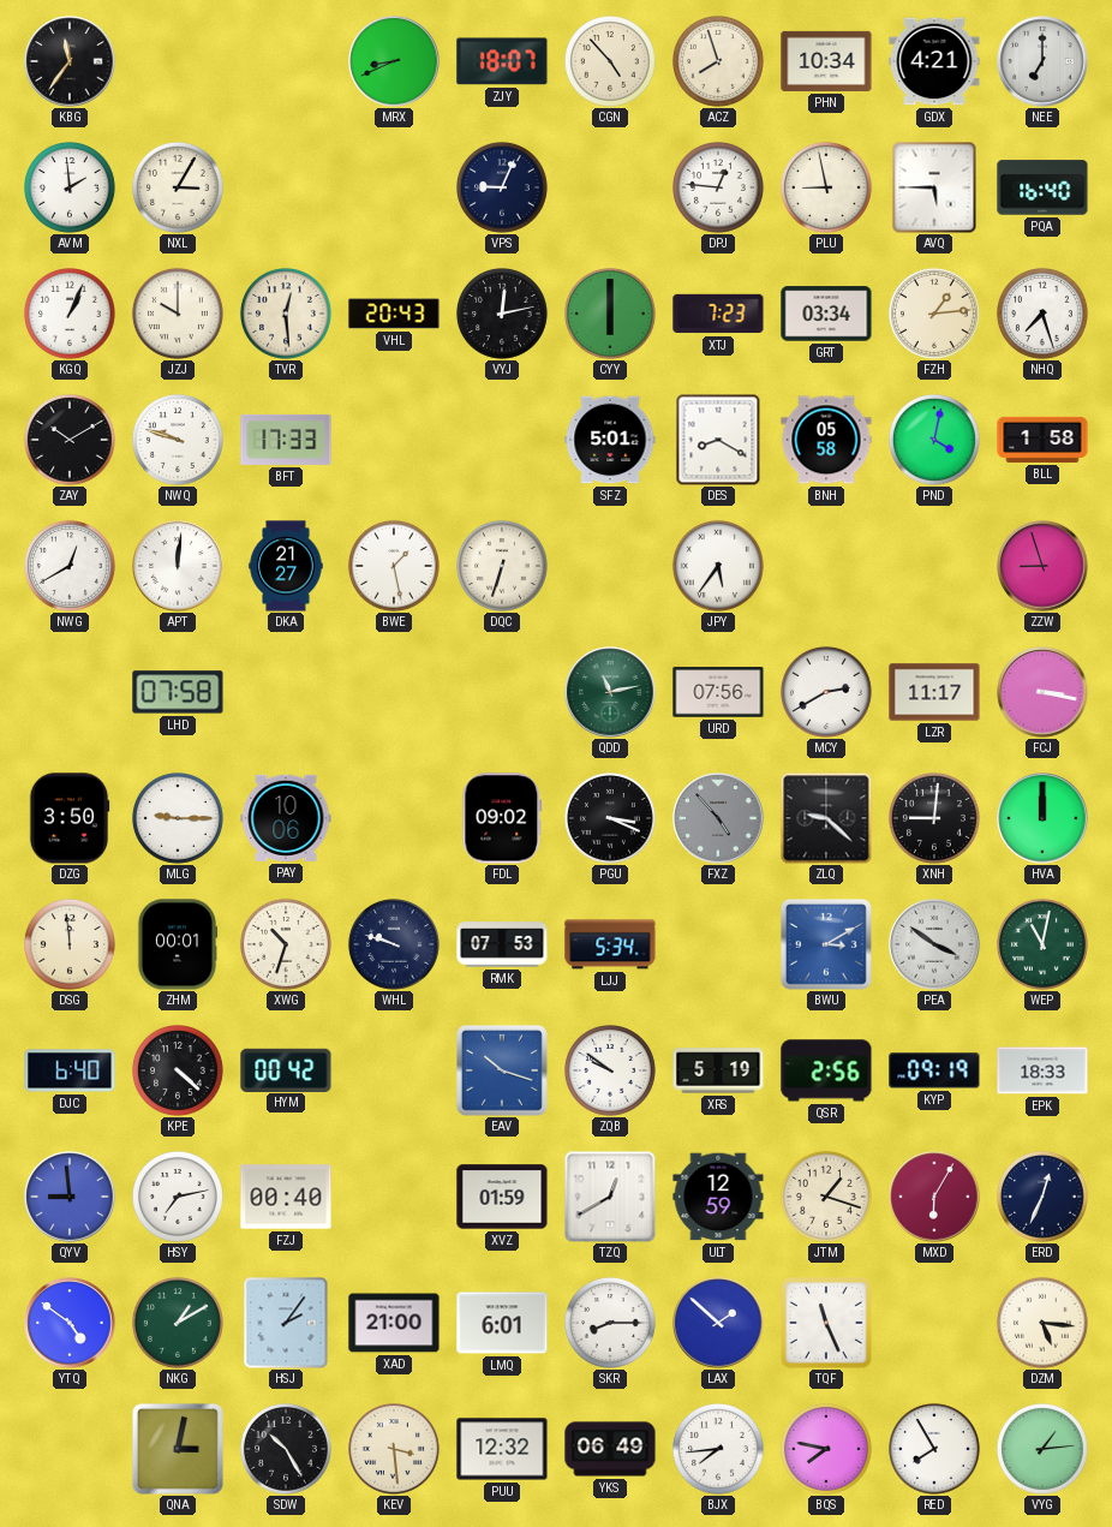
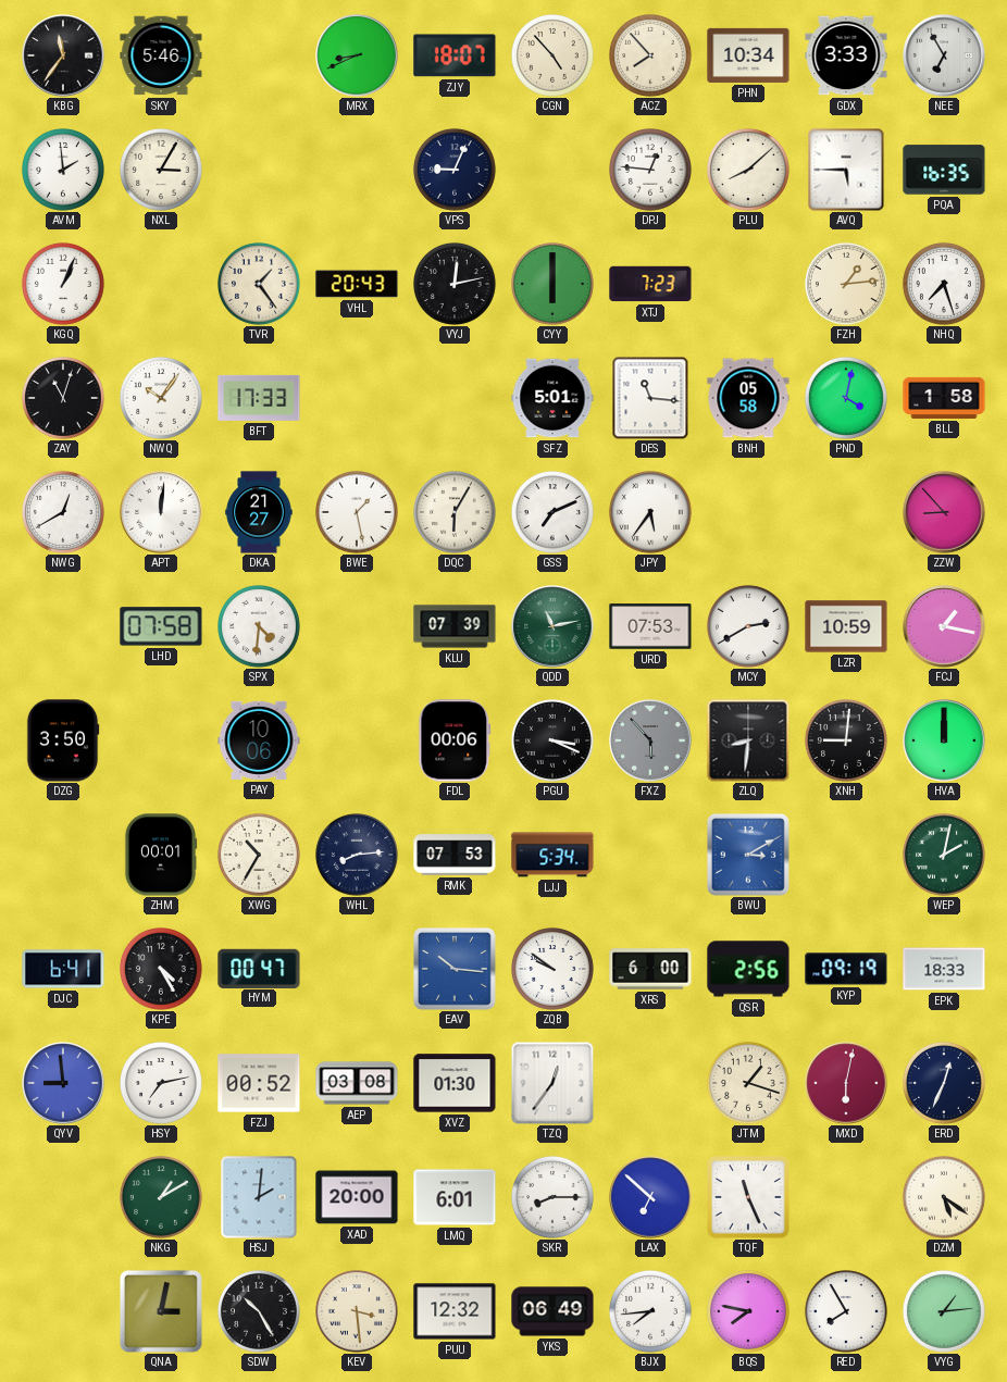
SKY: none -> 5:46 (161, 55)
ACZ: 7:57 -> 7:53 (650, 55)
GDX: 4:21 -> 3:33 (846, 55)
NEE: 7:00 -> 6:55 (944, 55)
PLU: 8:58 -> 8:08 (748, 170)
PQA: 16:40 -> 16:35 (944, 170)
JZJ: 10:00 -> none (178, 314)
TVR: 12:29 -> 1:24 (259, 284)
GRT: 03:34 -> none (826, 314)
ZAY: 10:10 -> 11:03 (63, 398)
NWQ: 9:48 -> 10:06 (161, 398)
DES: 8:20 -> 11:16 (650, 398)
DQC: 6:33 -> 6:05 (455, 512)
GSS: none -> 7:11 (552, 512)
ZZW: 8:57 -> 8:53 (944, 512)
SPX: none -> 4:31 (259, 626)
KLU: none -> 07:39 (455, 626)
URD: 07:56 -> 07:53 (650, 626)
LZR: 11:17 -> 10:59 (846, 626)
FCJ: 3:17 -> 1:17 (944, 626)
MLG: 9:15 -> none (178, 818)
FDL: 09:02 -> 00:06 (455, 740)
FXZ: 4:53 -> 5:53 (650, 740)
ZLQ: 9:22 -> 8:31 (748, 740)
DSG: 11:59 -> none (70, 944)
XWG: 10:33 -> 10:35 (259, 855)
WHL: 9:48 -> 8:14 (357, 855)
PEA: 3:51 -> none (934, 944)
WEP: 11:02 -> 2:02 (944, 855)
DJC: 6:40 -> 6:41 (63, 969)
KPE: 4:22 -> 4:25 (161, 969)
HYM: 00:42 -> 00:47 (259, 968)
EAV: 10:18 -> 10:16 (455, 969)
XRS: 5:19 -> 6:00 (650, 969)
FZJ: 00:40 -> 00:52 (259, 1083)
AEP: none -> 03:08 (357, 1083)
XVZ: 01:59 -> 01:30 (455, 1083)
TZQ: 12:40 -> 12:36 (552, 1083)
ULT: 12:59 -> none (718, 1197)
MXD: 6:05 -> 6:02 (846, 1083)
YTQ: 4:51 -> none (70, 1323)
HSJ: 2:06 -> 2:01 (259, 1197)
XAD: 21:00 -> 20:00 (357, 1197)
LAX: 1:52 -> 6:52 (650, 1197)
DZM: 5:16 -> 5:21 (944, 1197)
